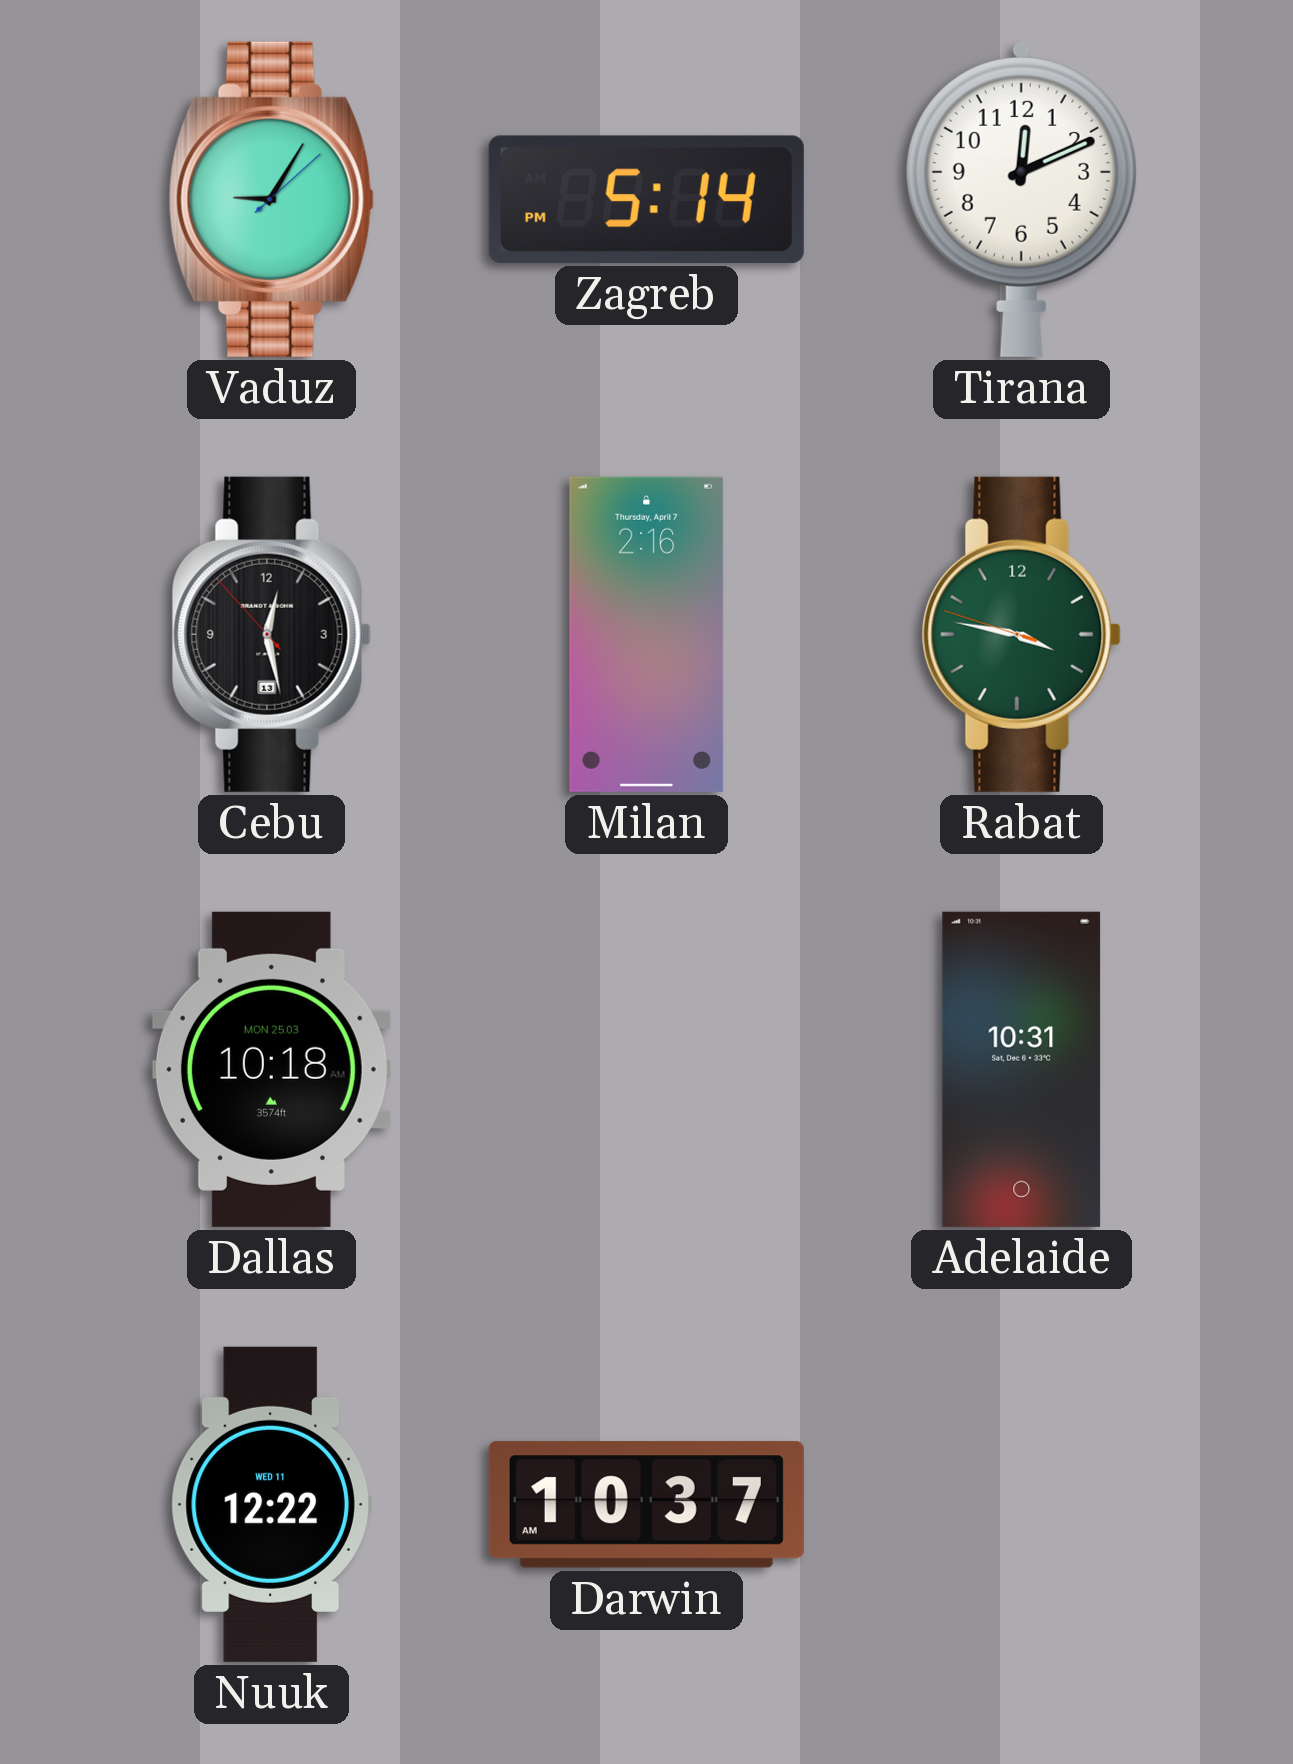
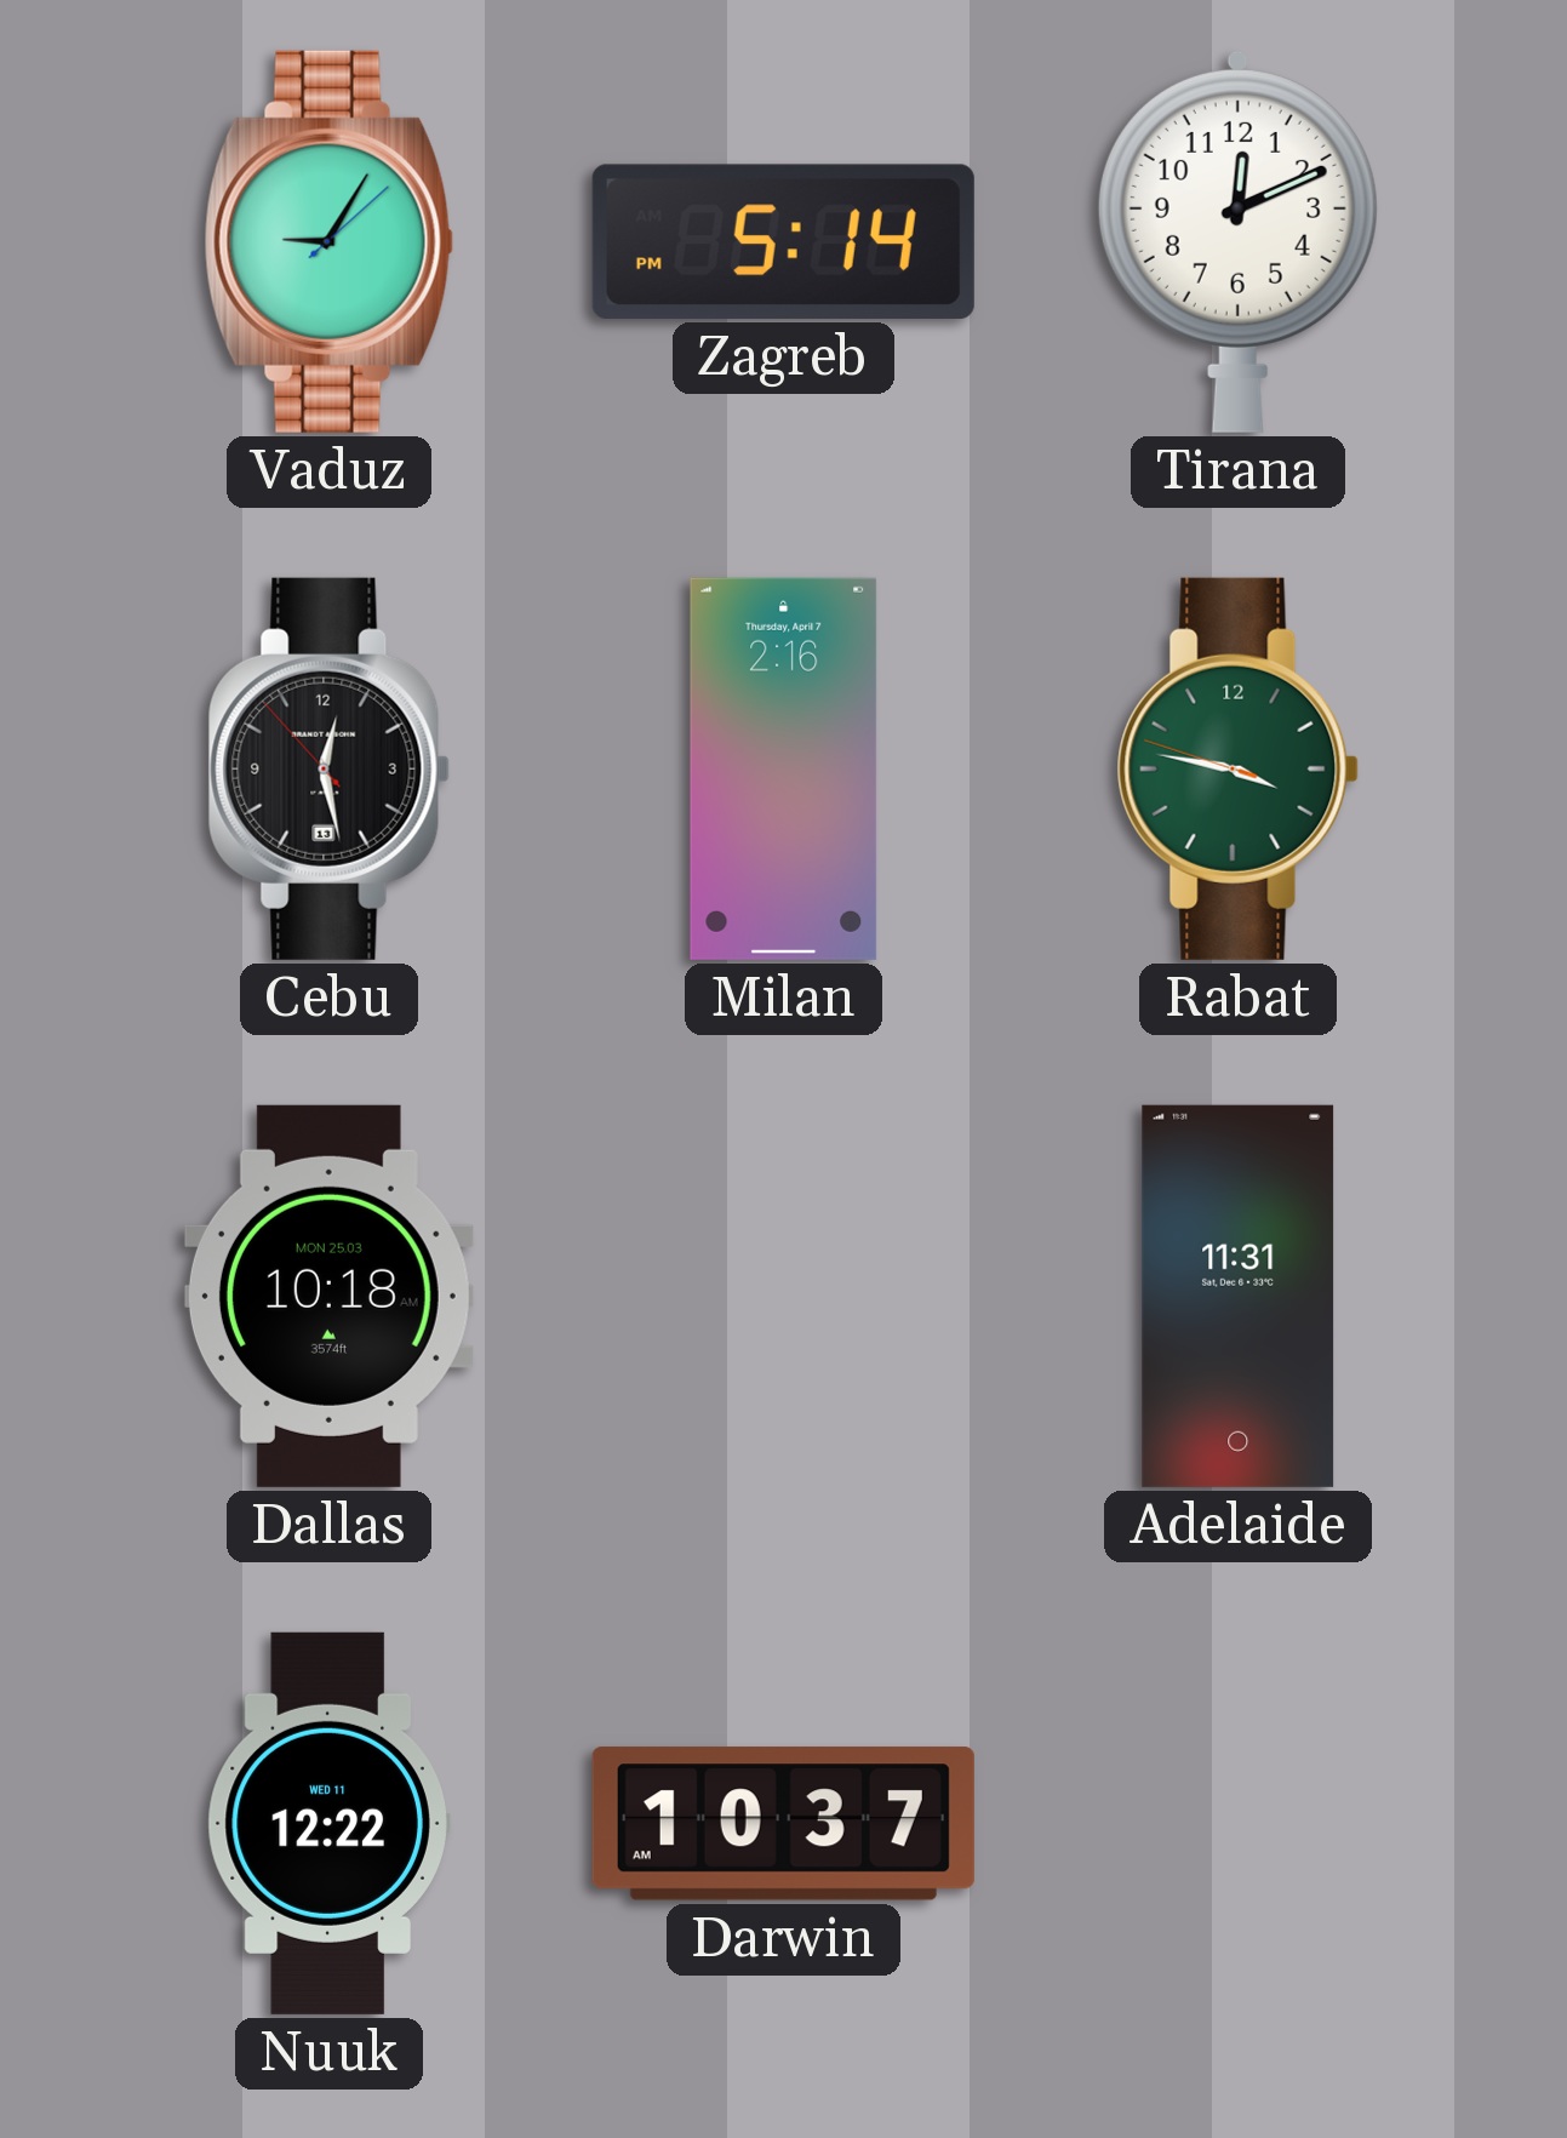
Adelaide: 10:31 -> 11:31 (1239, 1296)
